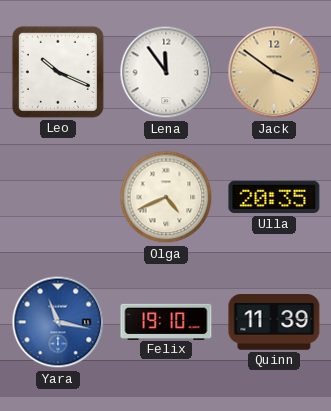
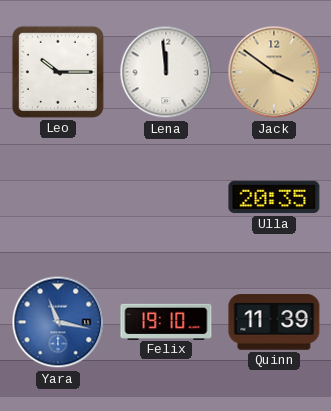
Leo: 10:19 -> 10:15 (58, 72)
Lena: 11:54 -> 11:59 (166, 72)
Olga: 4:41 -> none (166, 197)
